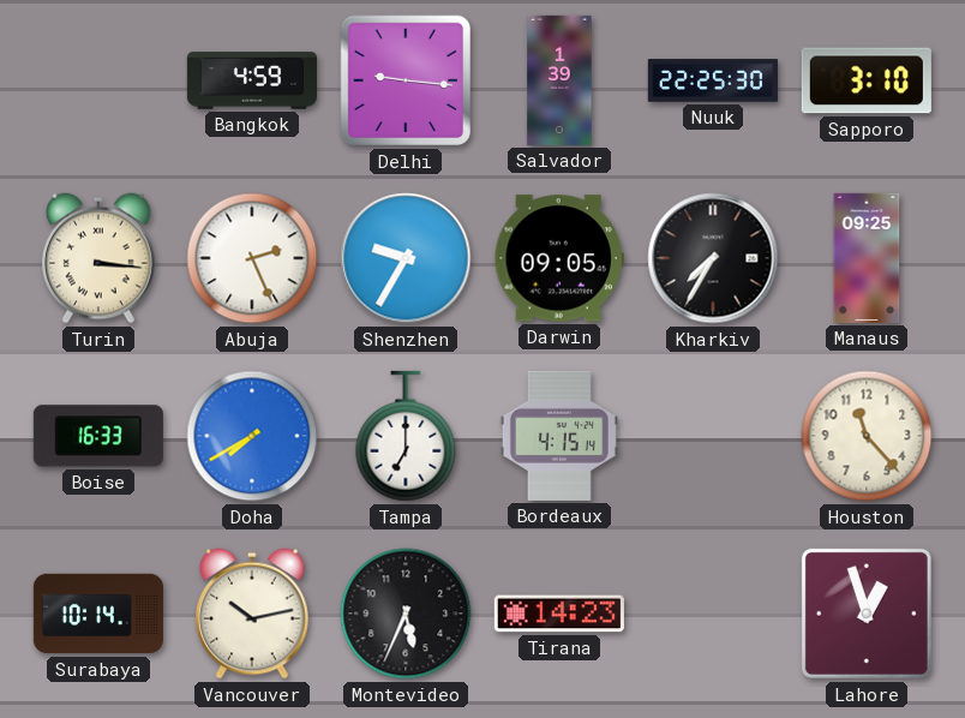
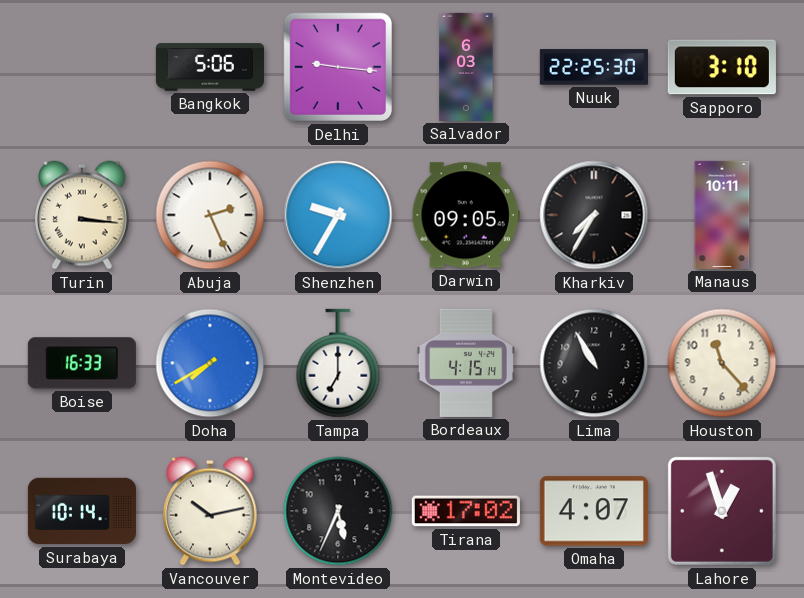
Bangkok: 4:59 -> 5:06 (210, 67)
Salvador: 1:39 -> 6:03 (466, 67)
Manaus: 09:25 -> 10:11 (722, 215)
Lima: none -> 10:55 (594, 363)
Tirana: 14:23 -> 17:02 (466, 511)
Omaha: none -> 4:07 (594, 511)
